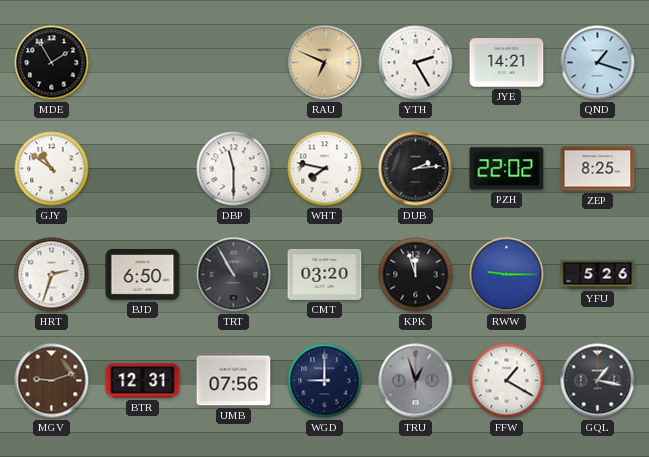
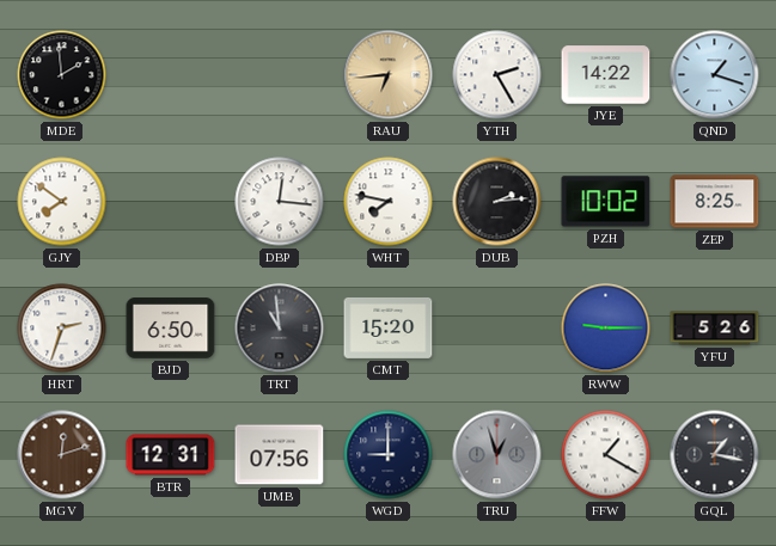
MDE: 1:55 -> 1:59 (62, 75)
RAU: 6:49 -> 6:44 (389, 75)
JYE: 14:21 -> 14:22 (606, 75)
GJY: 10:51 -> 7:51 (62, 202)
DBP: 11:30 -> 12:16 (280, 202)
PZH: 22:02 -> 10:02 (606, 202)
TRT: 10:55 -> 10:59 (280, 329)
CMT: 03:20 -> 15:20 (389, 327)
KPK: 11:57 -> none (416, 275)
MGV: 9:12 -> 12:12 (62, 455)
